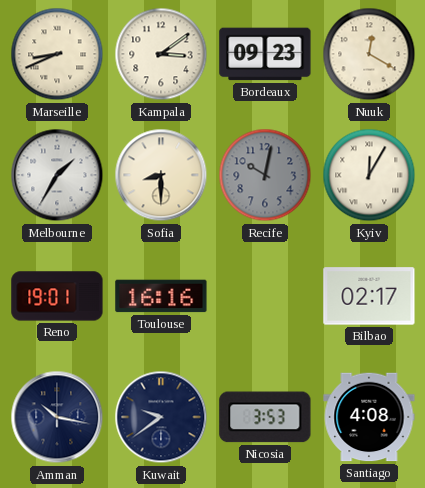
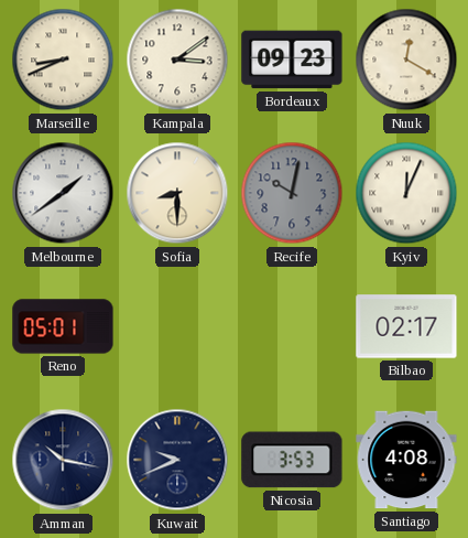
Melbourne: 1:35 -> 1:39 (63, 193)
Kyiv: 12:05 -> 12:04 (406, 193)
Reno: 19:01 -> 05:01 (63, 326)
Toulouse: 16:16 -> none (161, 296)
Kuwait: 9:39 -> 9:41 (177, 460)
